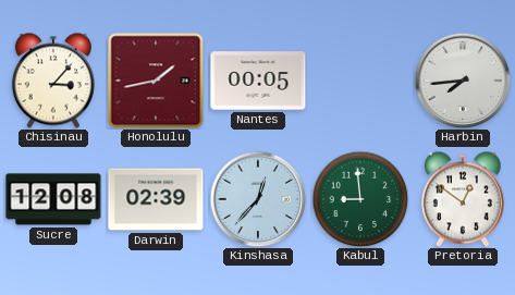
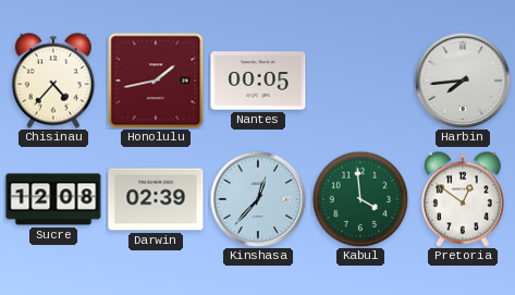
Chisinau: 3:07 -> 4:37 (53, 81)
Kabul: 8:59 -> 3:59 (360, 199)
